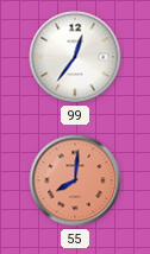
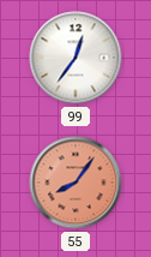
55: 8:01 -> 8:06 (75, 183)
